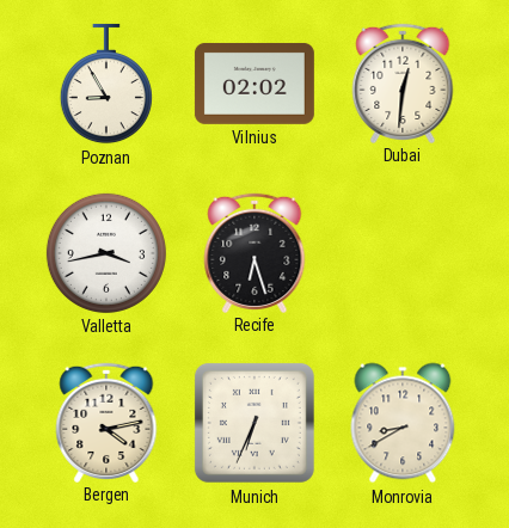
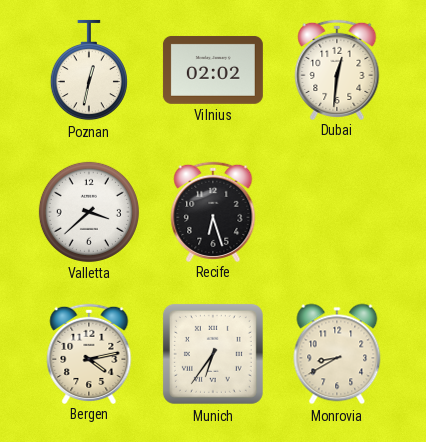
Poznan: 8:55 -> 12:32 (89, 70)
Valletta: 3:43 -> 3:38 (89, 212)
Munich: 6:34 -> 6:36 (213, 354)
